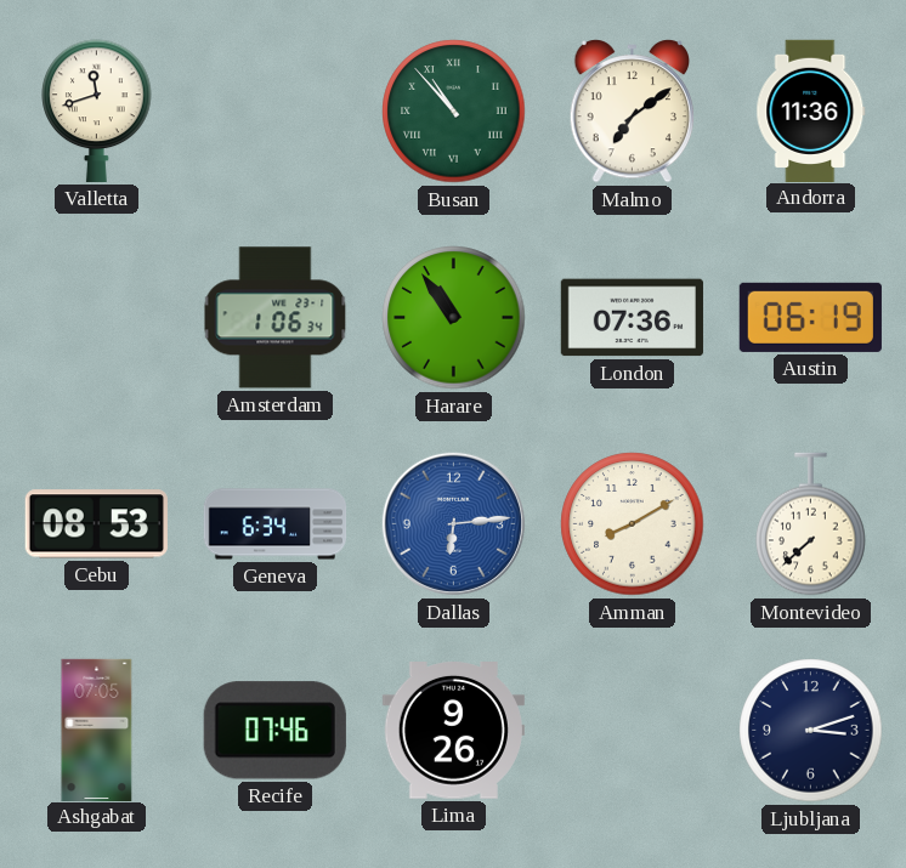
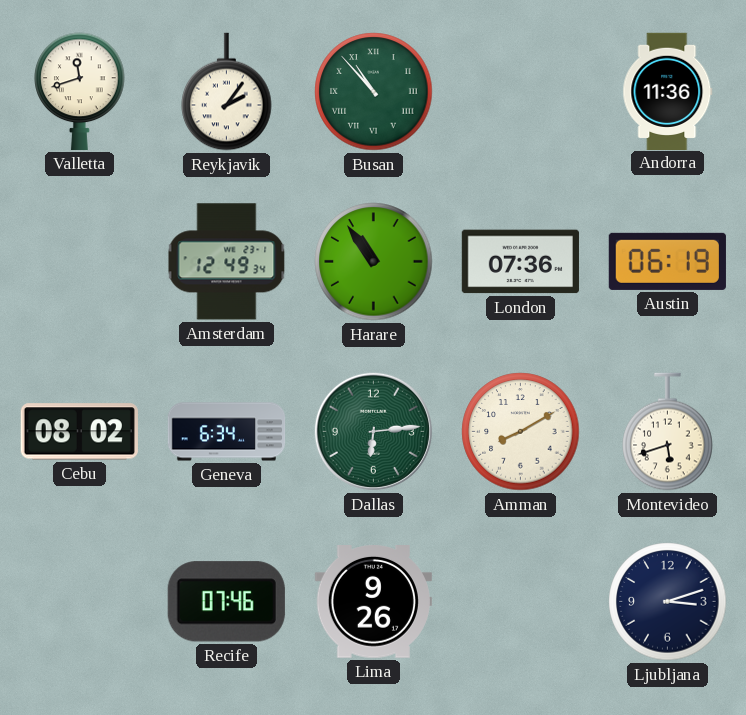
Reykjavik: none -> 2:06 (227, 92)
Malmo: 7:09 -> none (633, 112)
Amsterdam: 1:06 -> 12:49 (227, 262)
Cebu: 08:53 -> 08:02 (79, 432)
Dallas dial: blue -> green (373, 431)
Montevideo: 7:38 -> 5:42 (668, 432)
Ashgabat: 07:05 -> none (97, 730)
